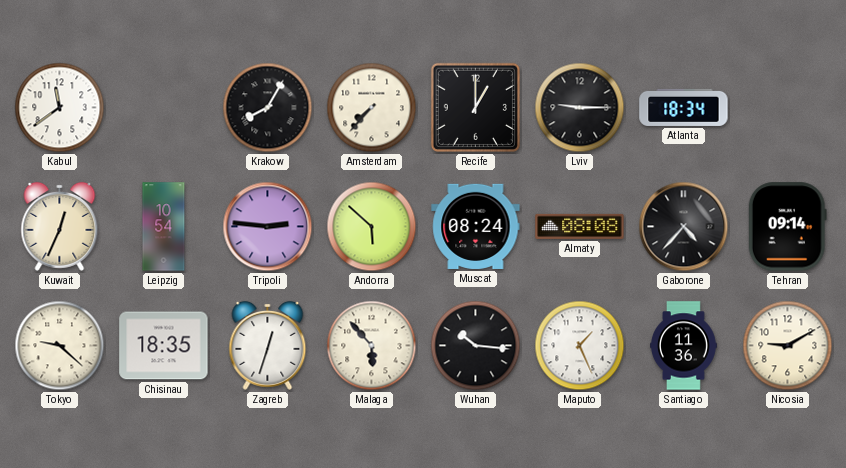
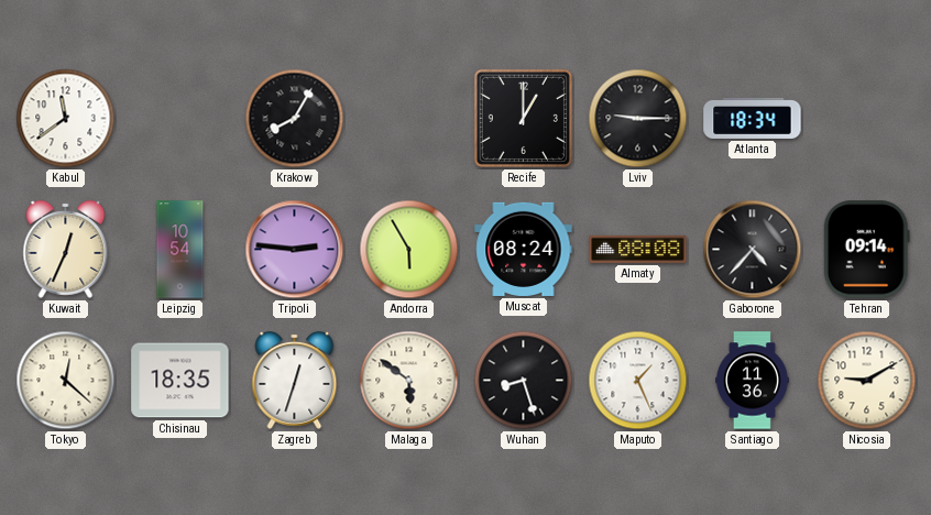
Amsterdam: 7:37 -> none (372, 108)
Andorra: 5:52 -> 5:55 (409, 250)
Tokyo: 9:22 -> 12:22 (66, 381)
Malaga: 5:53 -> 5:51 (409, 381)
Wuhan: 10:16 -> 8:27 (524, 381)
